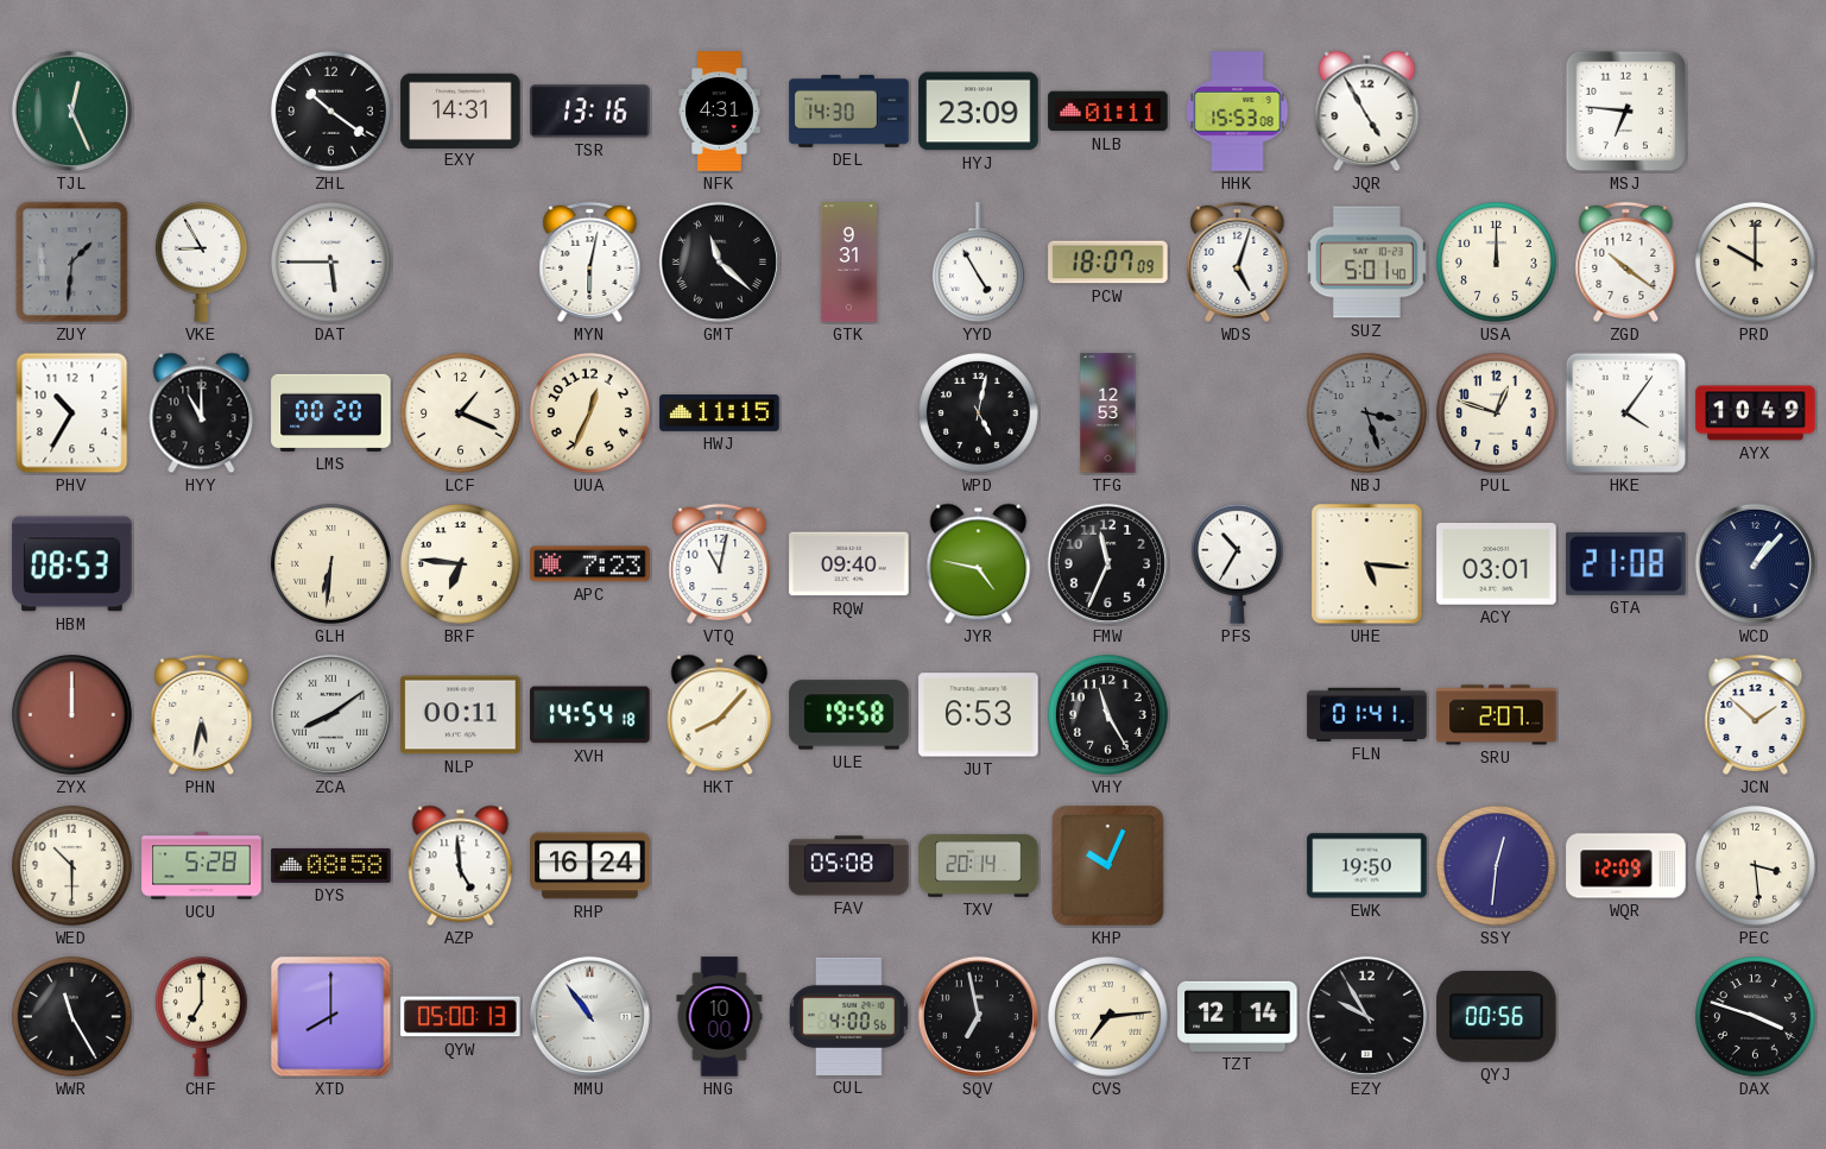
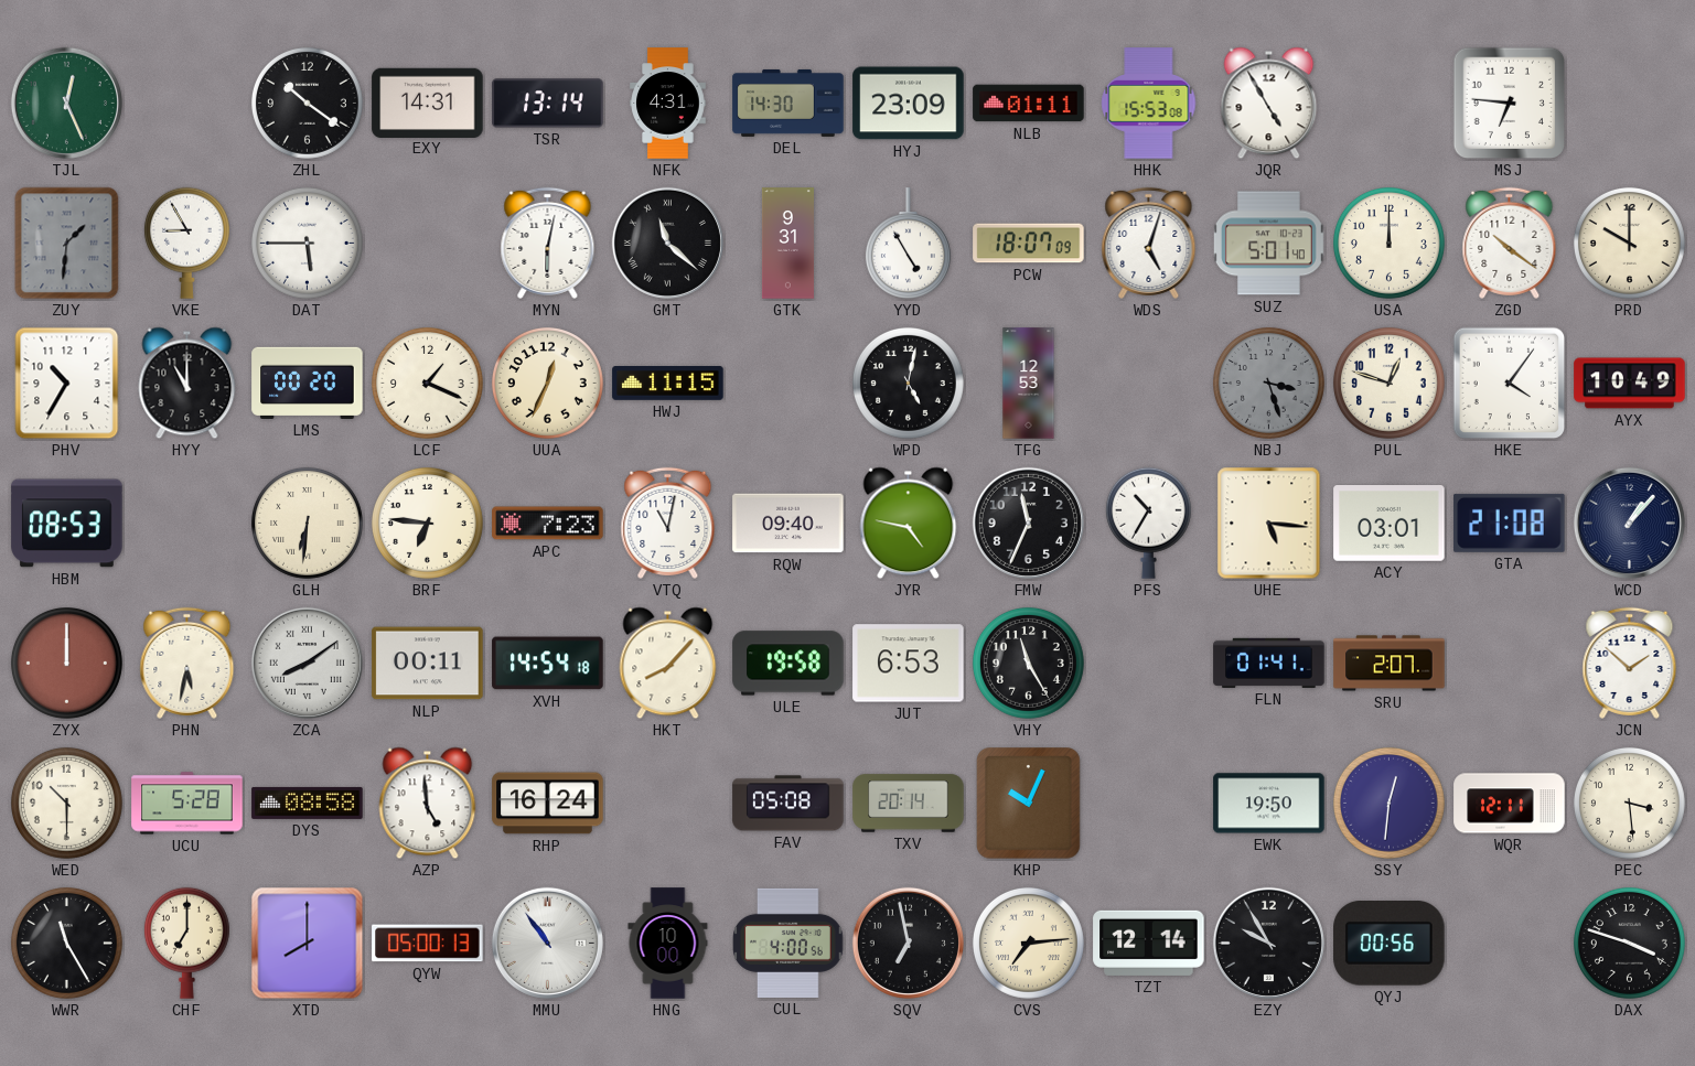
TSR: 13:16 -> 13:14 (548, 104)
WQR: 12:09 -> 12:11 (1510, 804)
